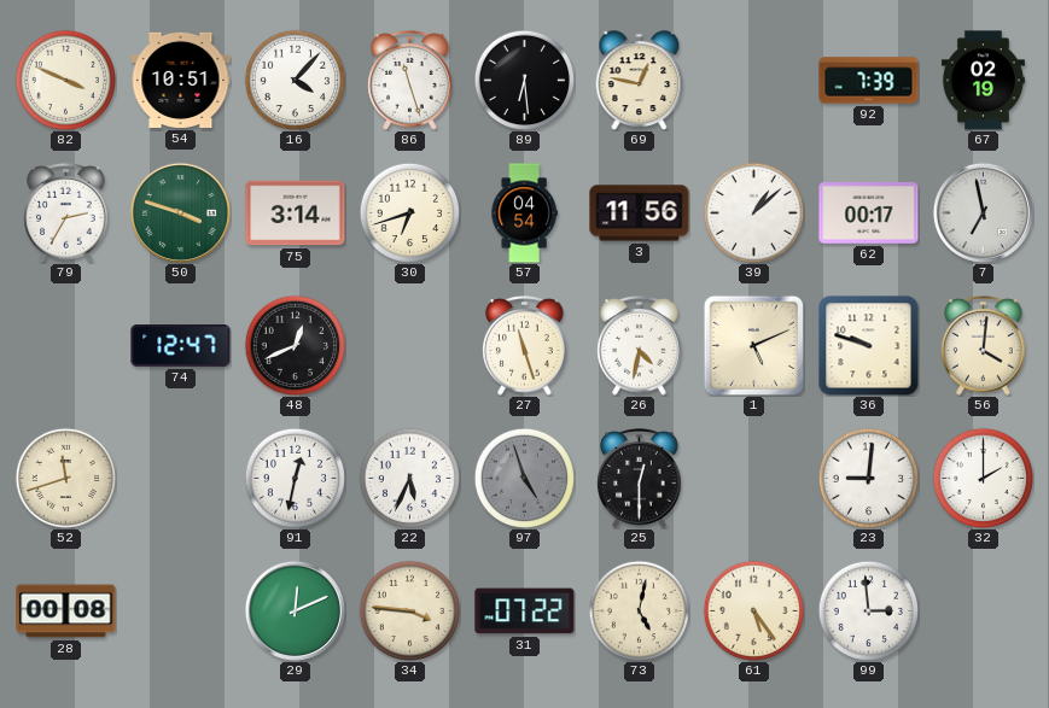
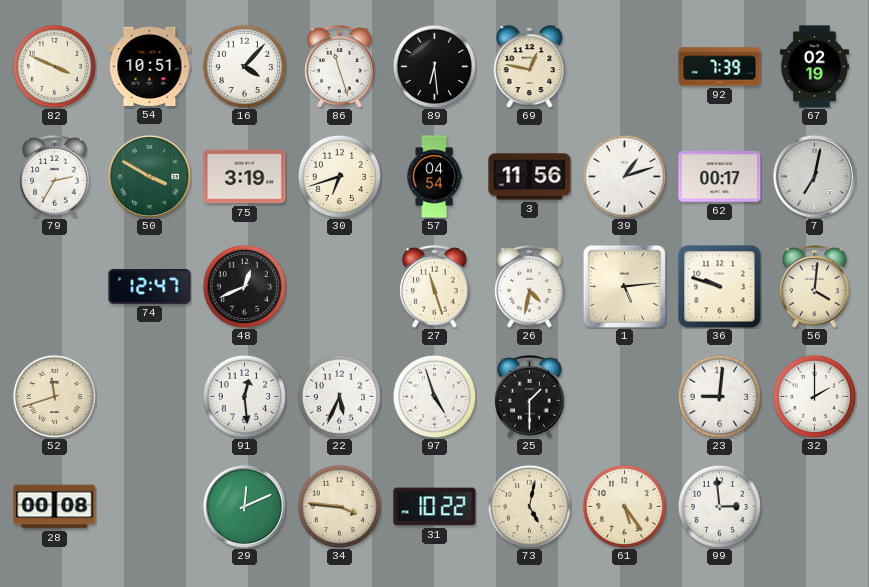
50: 3:48 -> 3:50 (149, 176)
75: 3:14 -> 3:19 (245, 177)
39: 1:08 -> 1:12 (624, 176)
7: 6:58 -> 7:02 (814, 176)
1: 5:11 -> 5:14 (624, 286)
91: 12:32 -> 12:29 (244, 396)
97 dial: grey -> white (434, 396)
25: 12:30 -> 1:30 (530, 397)
31: 07:22 -> 10:22 (435, 507)
